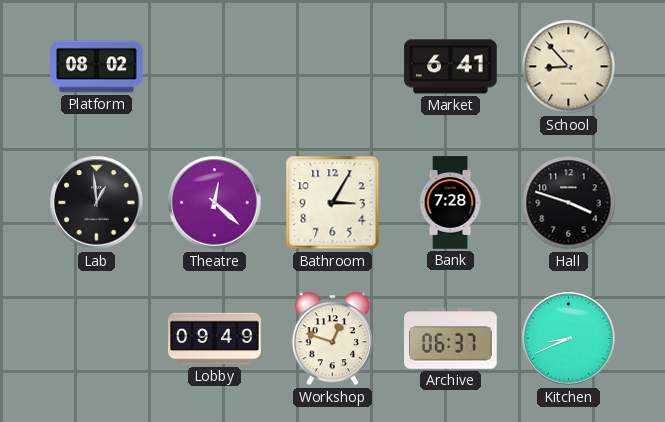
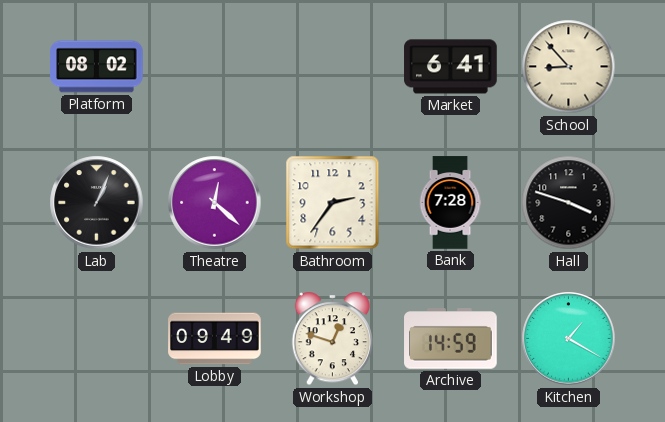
Lab: 12:59 -> 1:04 (97, 203)
Bathroom: 3:05 -> 2:36 (333, 203)
Archive: 06:37 -> 14:59 (451, 339)
Kitchen: 8:41 -> 1:20 (569, 339)
